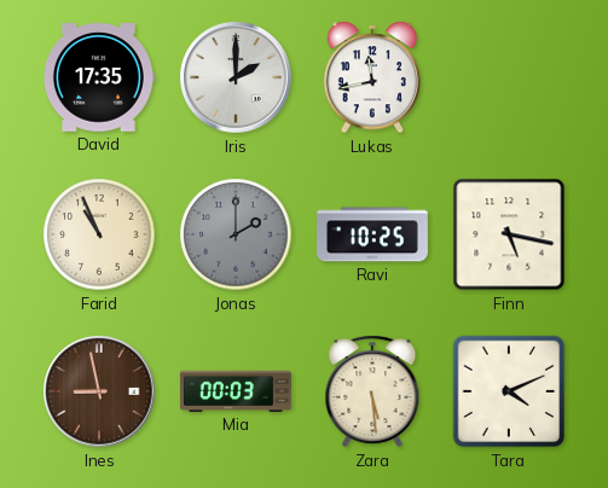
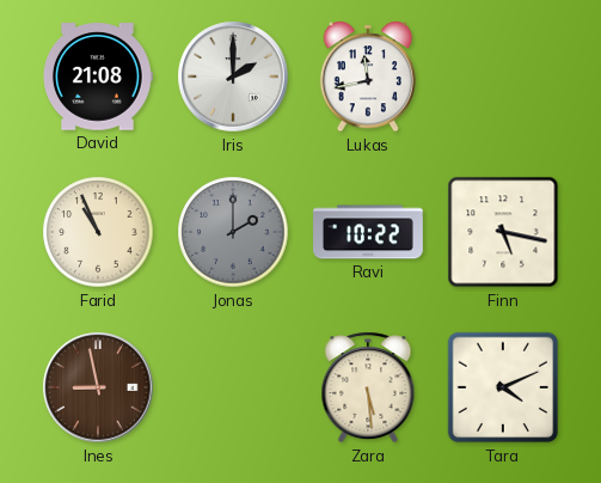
David: 17:35 -> 21:08 (98, 77)
Ravi: 10:25 -> 10:22 (369, 232)
Mia: 00:03 -> none (236, 391)
